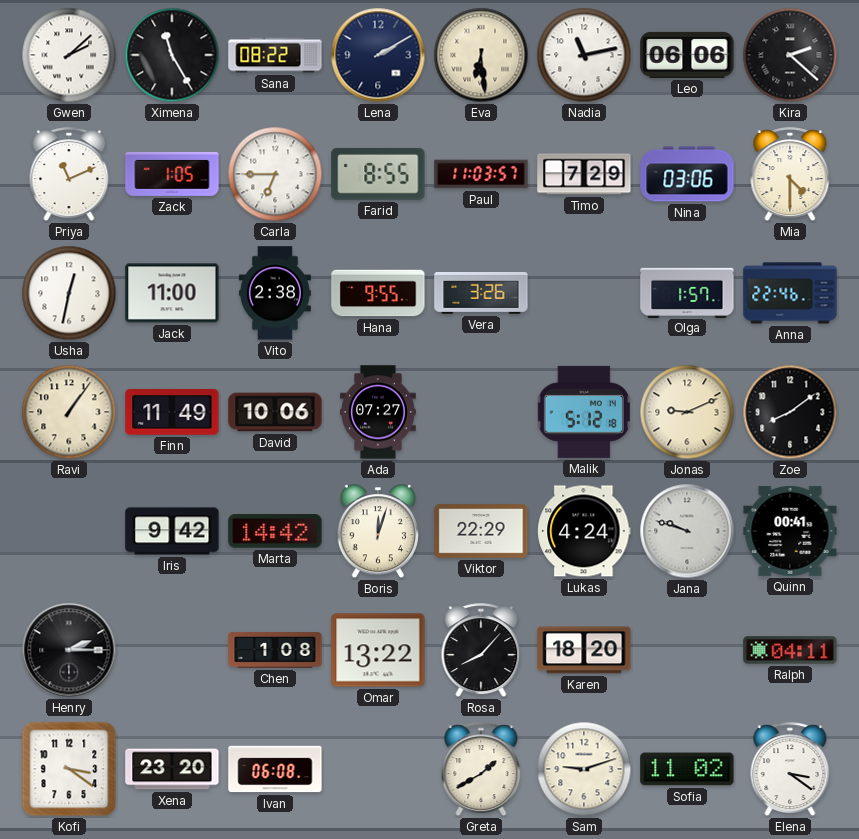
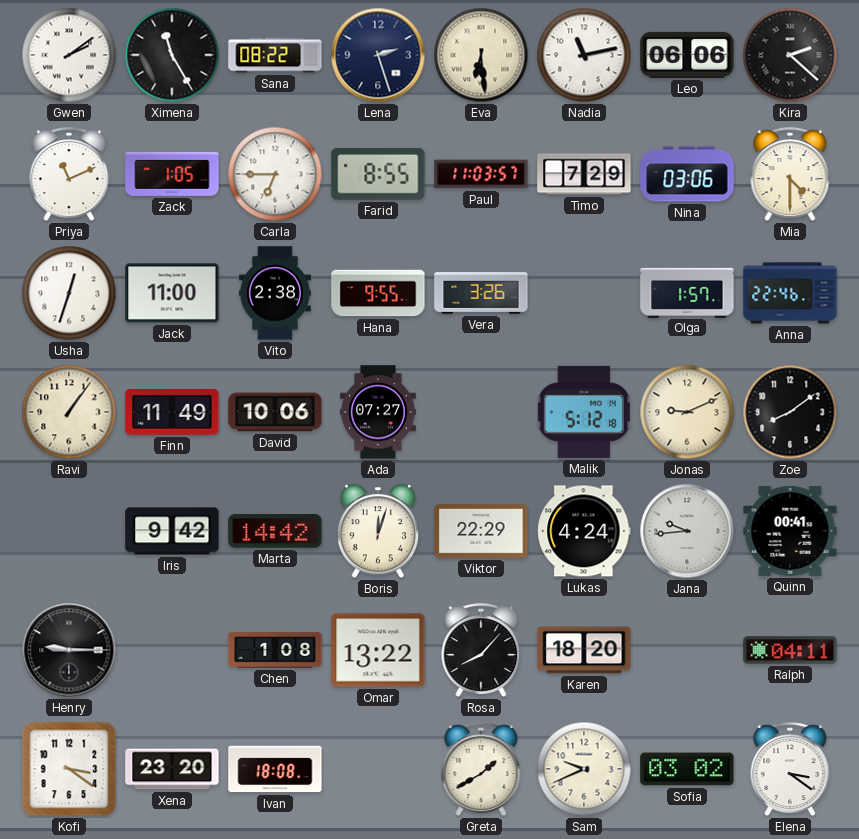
Gwen: 2:08 -> 2:09 (69, 55)
Lena: 2:10 -> 2:27 (378, 55)
Usha: 12:32 -> 12:33 (69, 293)
Jana: 9:48 -> 9:44 (687, 531)
Henry: 2:15 -> 9:15 (69, 650)
Ivan: 06:08 -> 18:08 (275, 769)
Sam: 9:12 -> 9:41 (584, 769)
Sofia: 11:02 -> 03:02 (687, 769)
